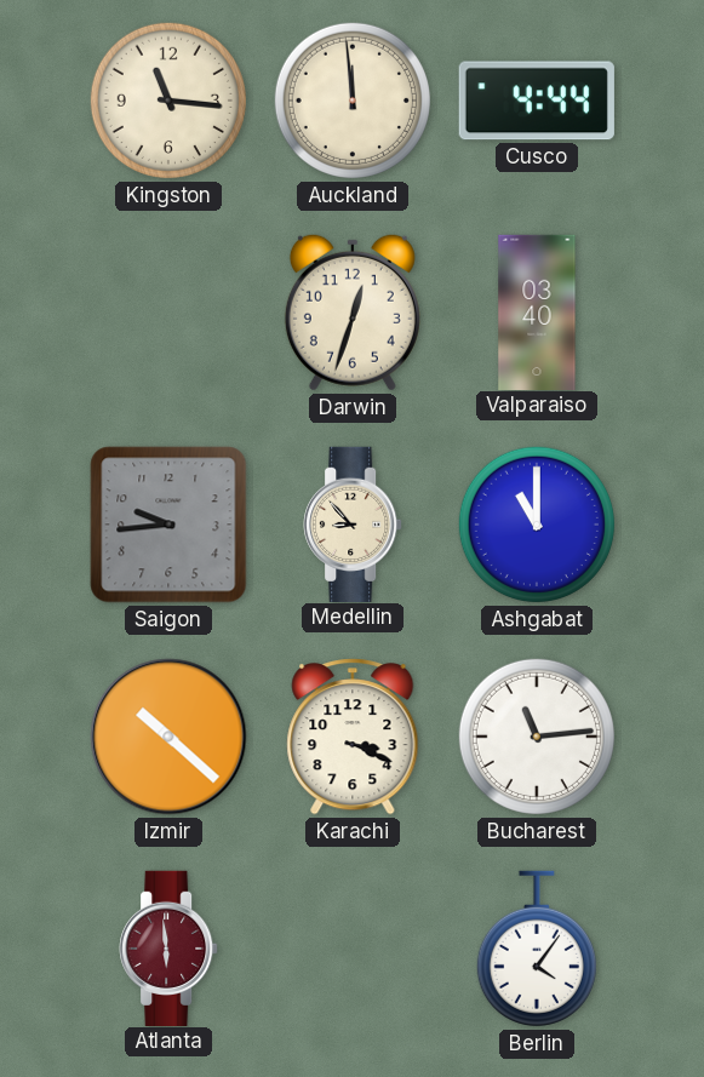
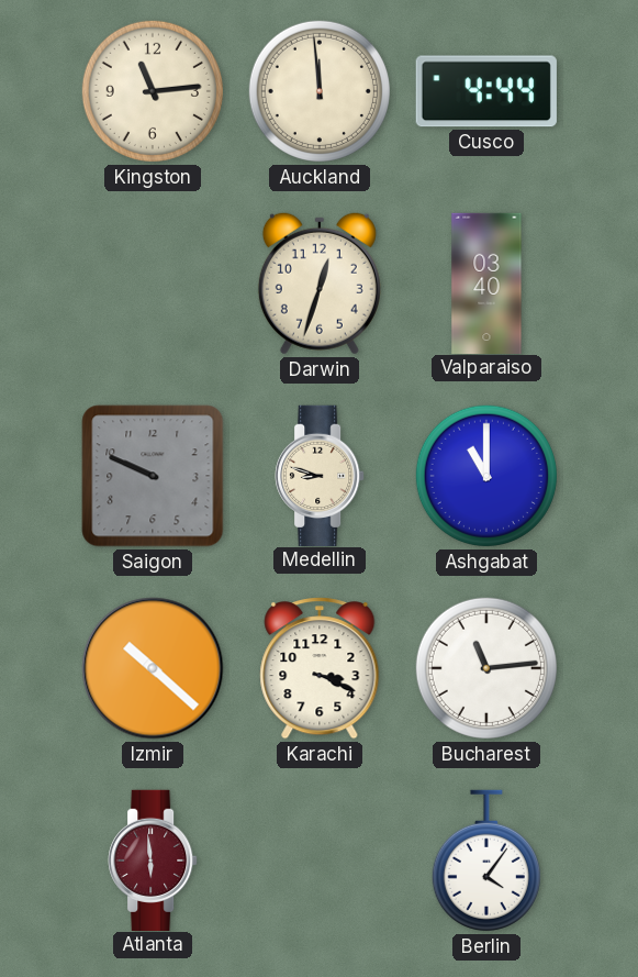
Kingston: 11:16 -> 11:14 (153, 91)
Saigon: 9:44 -> 9:49 (153, 476)
Medellin: 8:53 -> 8:48 (320, 475)
